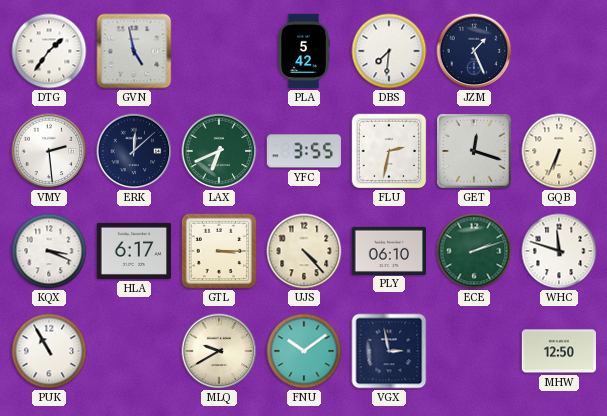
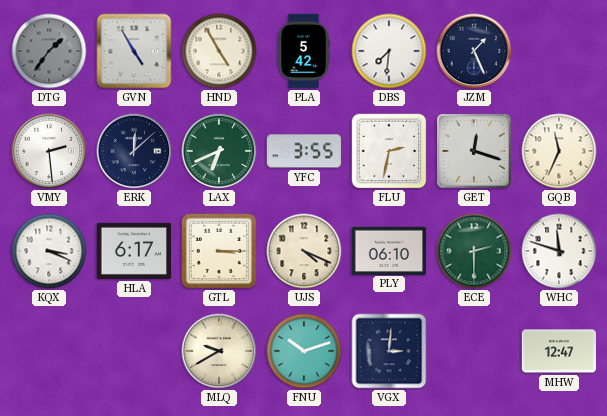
DTG dial: white -> grey (49, 51)
GVN: 4:58 -> 4:55 (134, 51)
HND: none -> 4:55 (219, 51)
GQB: 6:34 -> 11:34 (559, 151)
UJS: 4:23 -> 4:19 (304, 251)
ECE: 2:12 -> 2:30 (474, 251)
PUK: 10:55 -> none (49, 351)
FNU: 10:09 -> 10:12 (304, 351)
VGX: 2:58 -> 3:01 (389, 351)
MHW: 12:50 -> 12:47 (559, 351)
